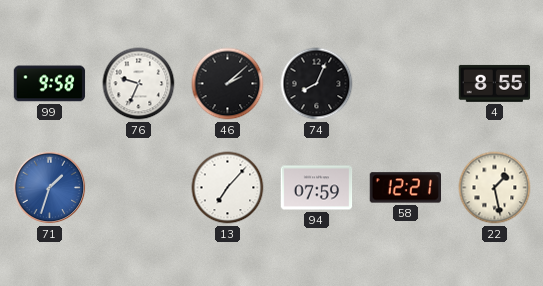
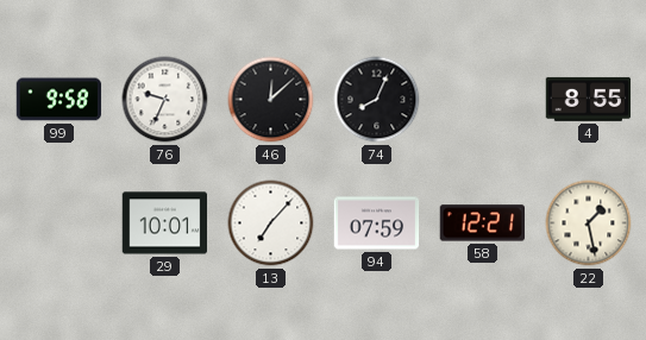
46: 2:08 -> 12:08 (271, 100)
71: 1:33 -> none (50, 188)
29: none -> 10:01 (165, 223)
